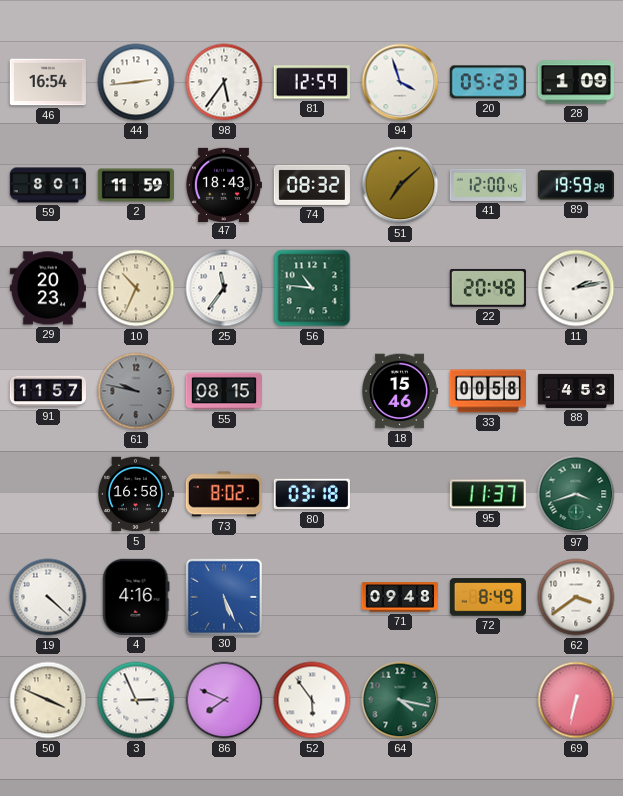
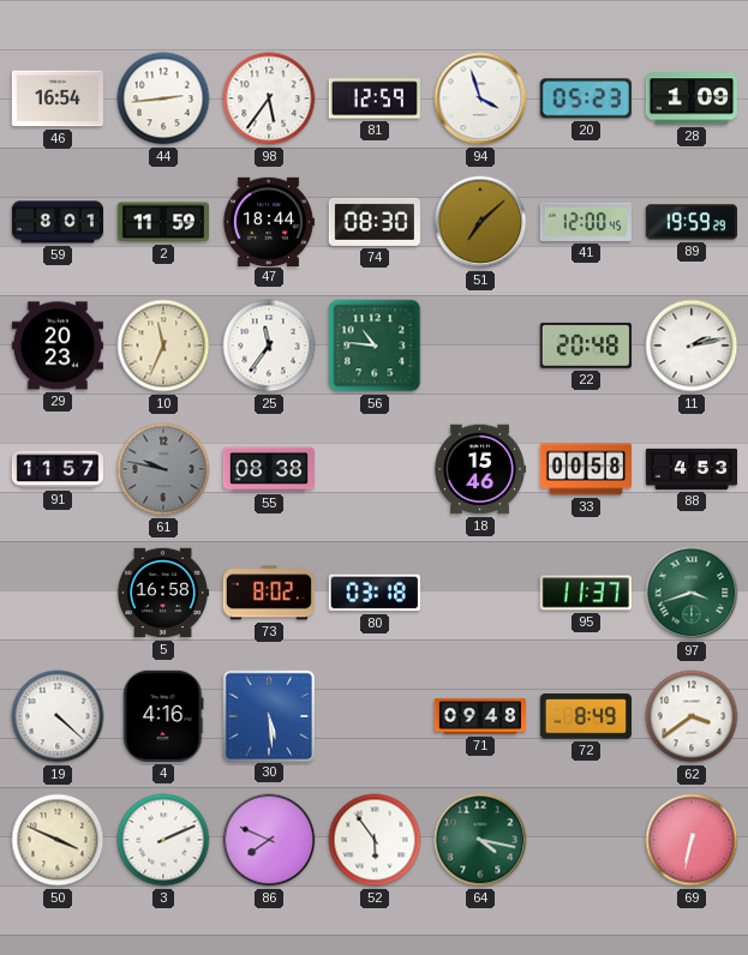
47: 18:43 -> 18:44 (268, 221)
74: 08:32 -> 08:30 (375, 222)
10: 10:34 -> 11:34 (163, 346)
55: 08:15 -> 08:38 (268, 469)
30: 5:26 -> 5:29 (268, 715)
3: 2:56 -> 2:11 (163, 840)
